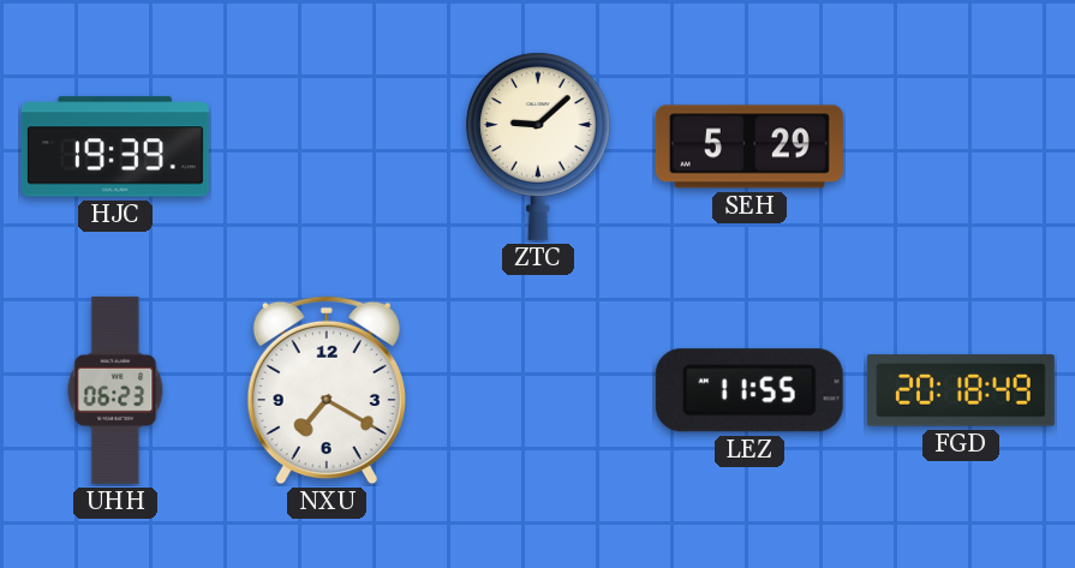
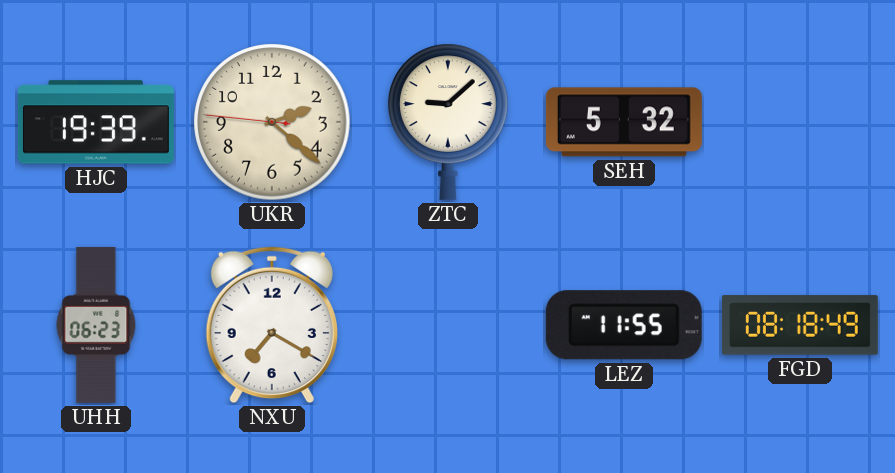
UKR: none -> 2:21 (272, 122)
SEH: 5:29 -> 5:32 (624, 122)
FGD: 20:18 -> 08:18 (800, 325)
